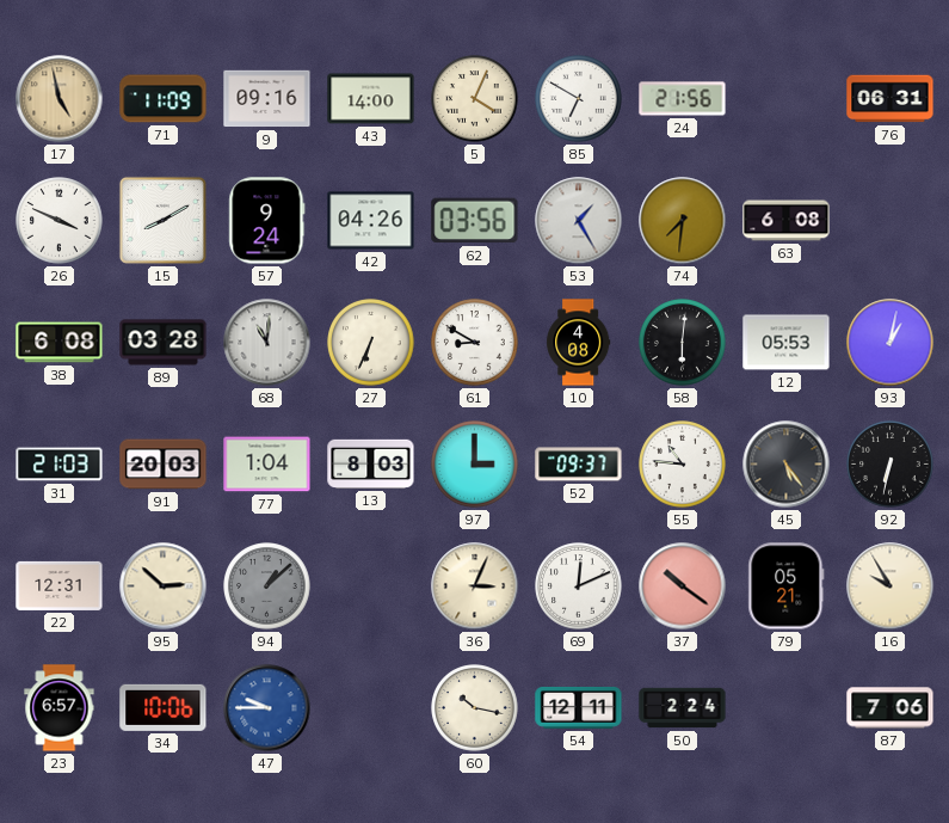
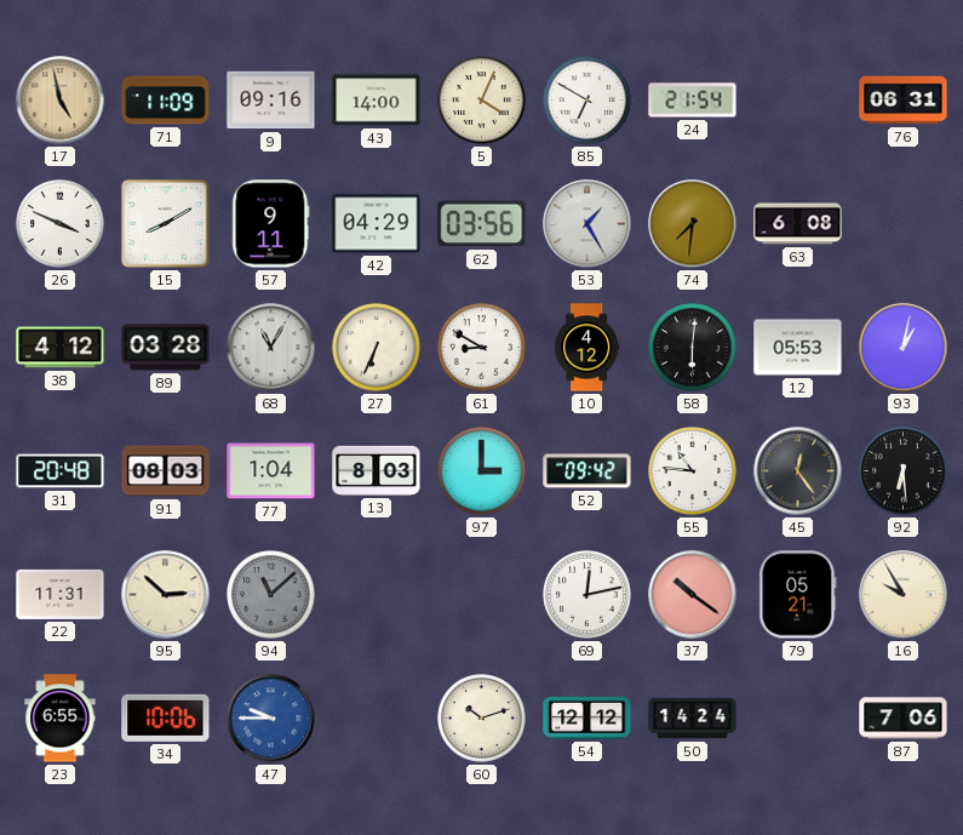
24: 21:56 -> 21:54 (693, 101)
57: 9:24 -> 9:11 (271, 224)
42: 04:26 -> 04:29 (377, 224)
38: 6:08 -> 4:12 (61, 348)
68: 11:01 -> 11:05 (271, 348)
10: 4:08 -> 4:12 (587, 348)
31: 21:03 -> 20:48 (61, 471)
91: 20:03 -> 08:03 (166, 471)
52: 09:37 -> 09:42 (587, 471)
45: 5:24 -> 12:24 (798, 471)
92: 6:32 -> 6:29 (904, 471)
22: 12:31 -> 11:31 (61, 594)
94: 1:08 -> 11:08 (271, 595)
36: 3:04 -> none (475, 586)
69: 12:11 -> 12:13 (587, 595)
23: 6:57 -> 6:55 (61, 719)
60: 10:17 -> 10:12 (482, 719)
54: 12:11 -> 12:12 (587, 719)
50: 2:24 -> 14:24 (693, 719)
